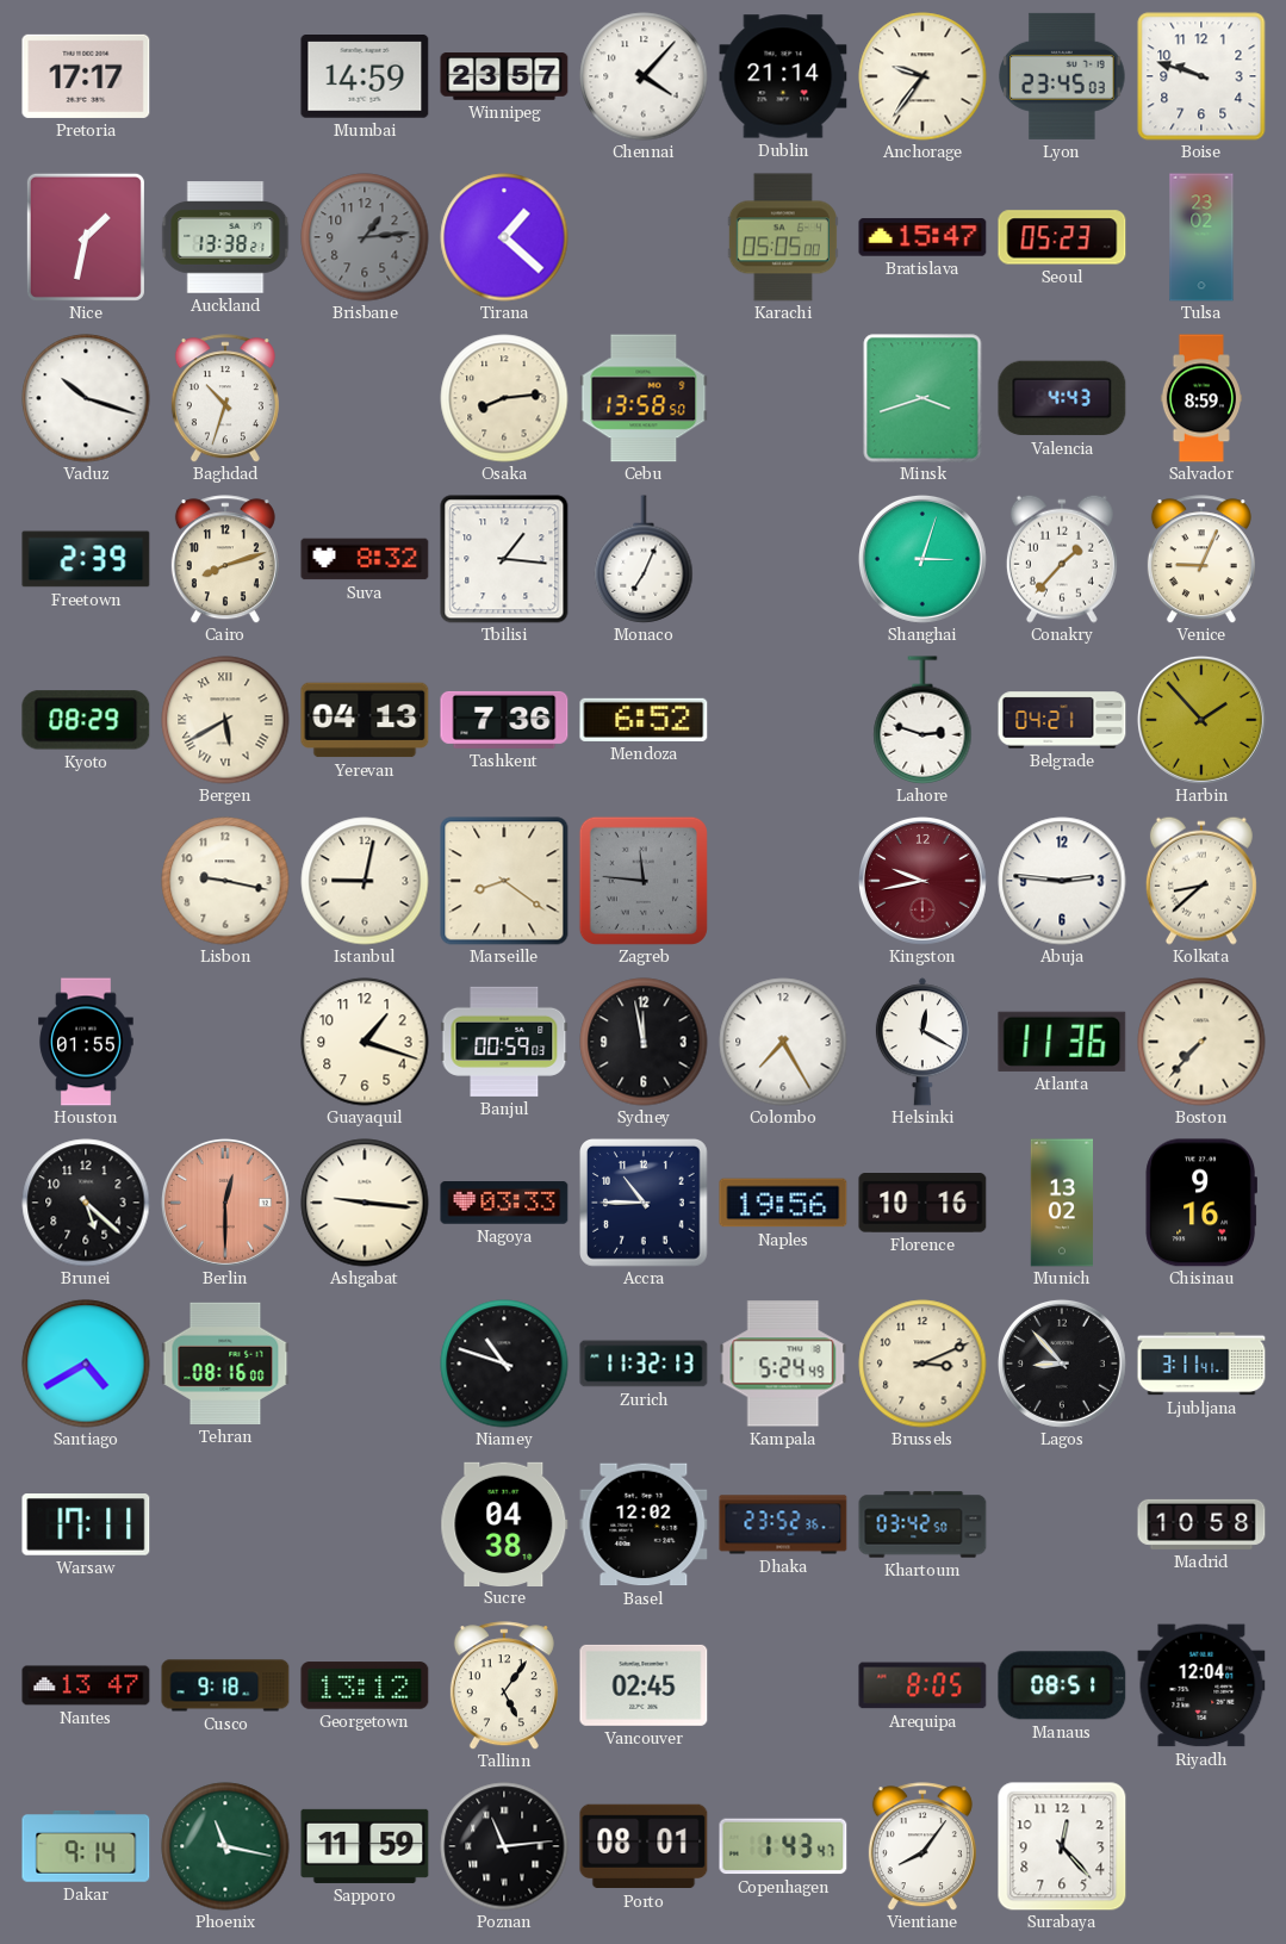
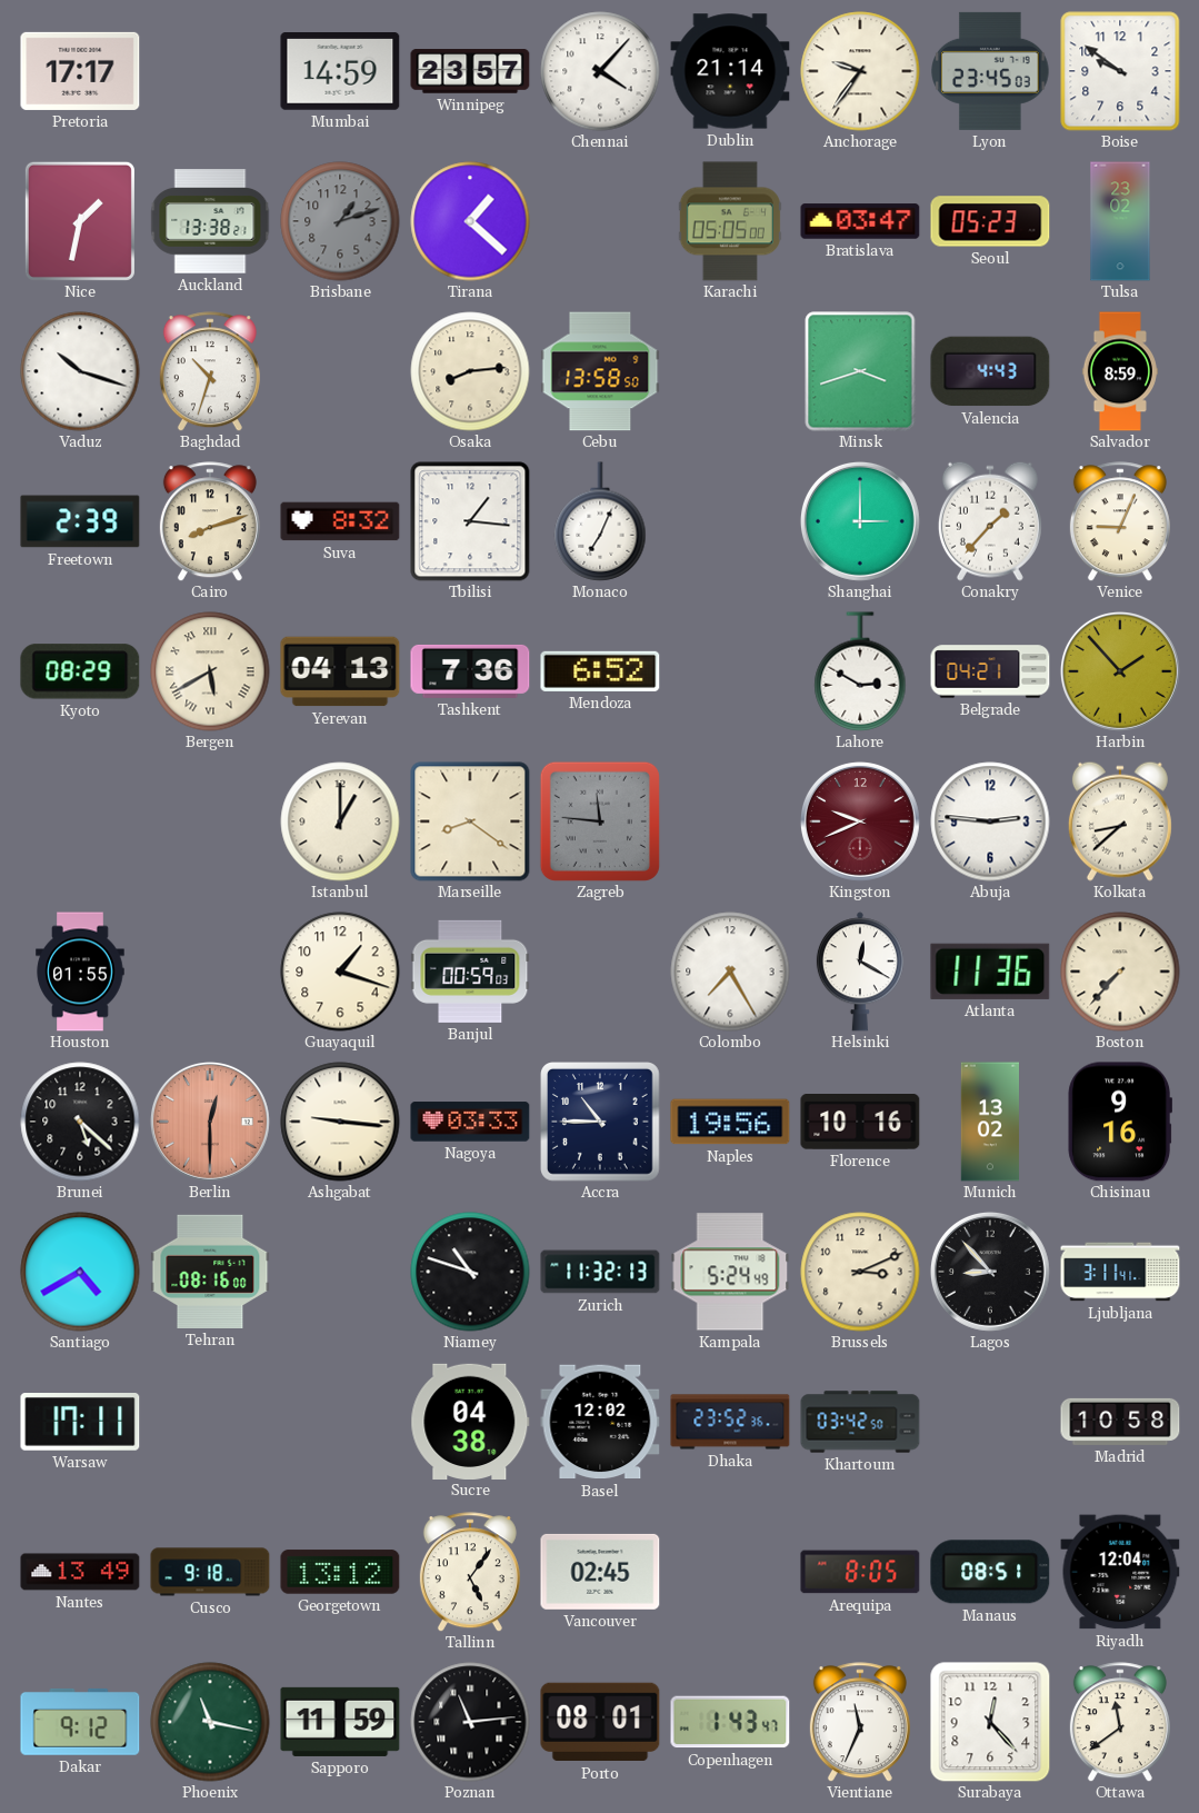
Boise: 9:48 -> 9:51 (1120, 71)
Brisbane: 1:14 -> 1:12 (340, 221)
Bratislava: 15:47 -> 03:47 (860, 221)
Shanghai: 3:03 -> 3:00 (860, 521)
Lahore: 2:48 -> 2:50 (860, 671)
Lisbon: 9:17 -> none (225, 881)
Istanbul: 9:02 -> 1:00 (340, 821)
Kingston: 9:43 -> 9:41 (860, 821)
Sydney: 11:58 -> none (644, 1042)
Nantes: 13:47 -> 13:49 (80, 1572)
Dakar: 9:14 -> 9:12 (80, 1722)
Vientiane: 8:06 -> 11:34 (860, 1722)
Ottawa: none -> 11:39 (1120, 1722)
